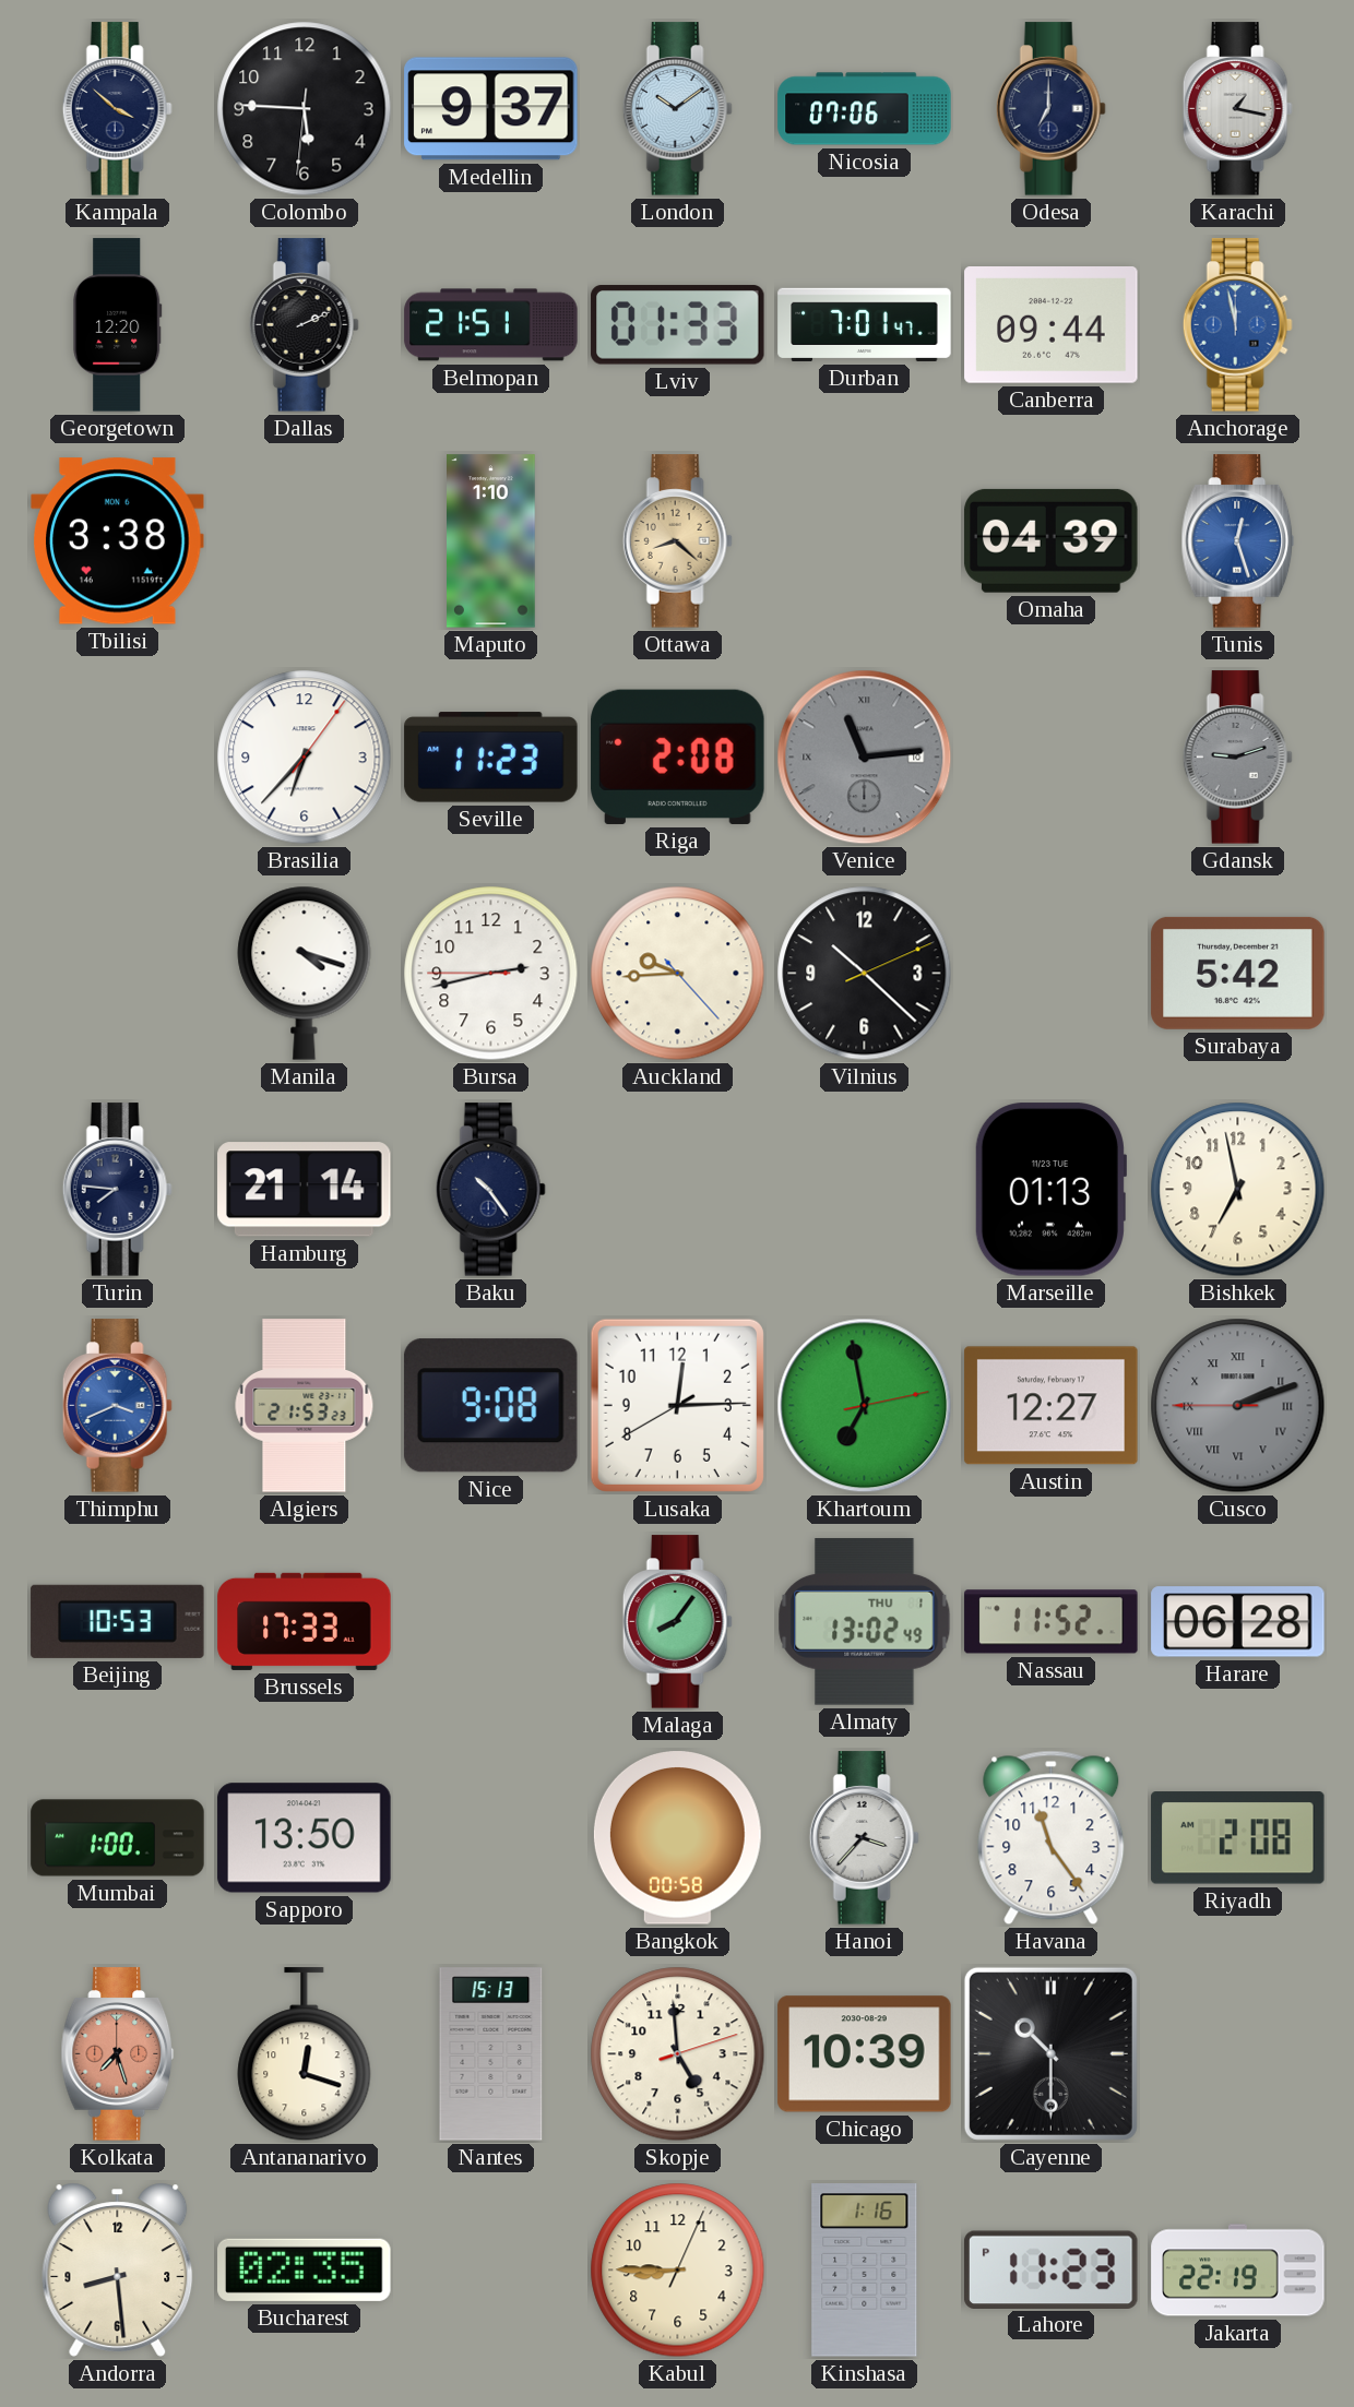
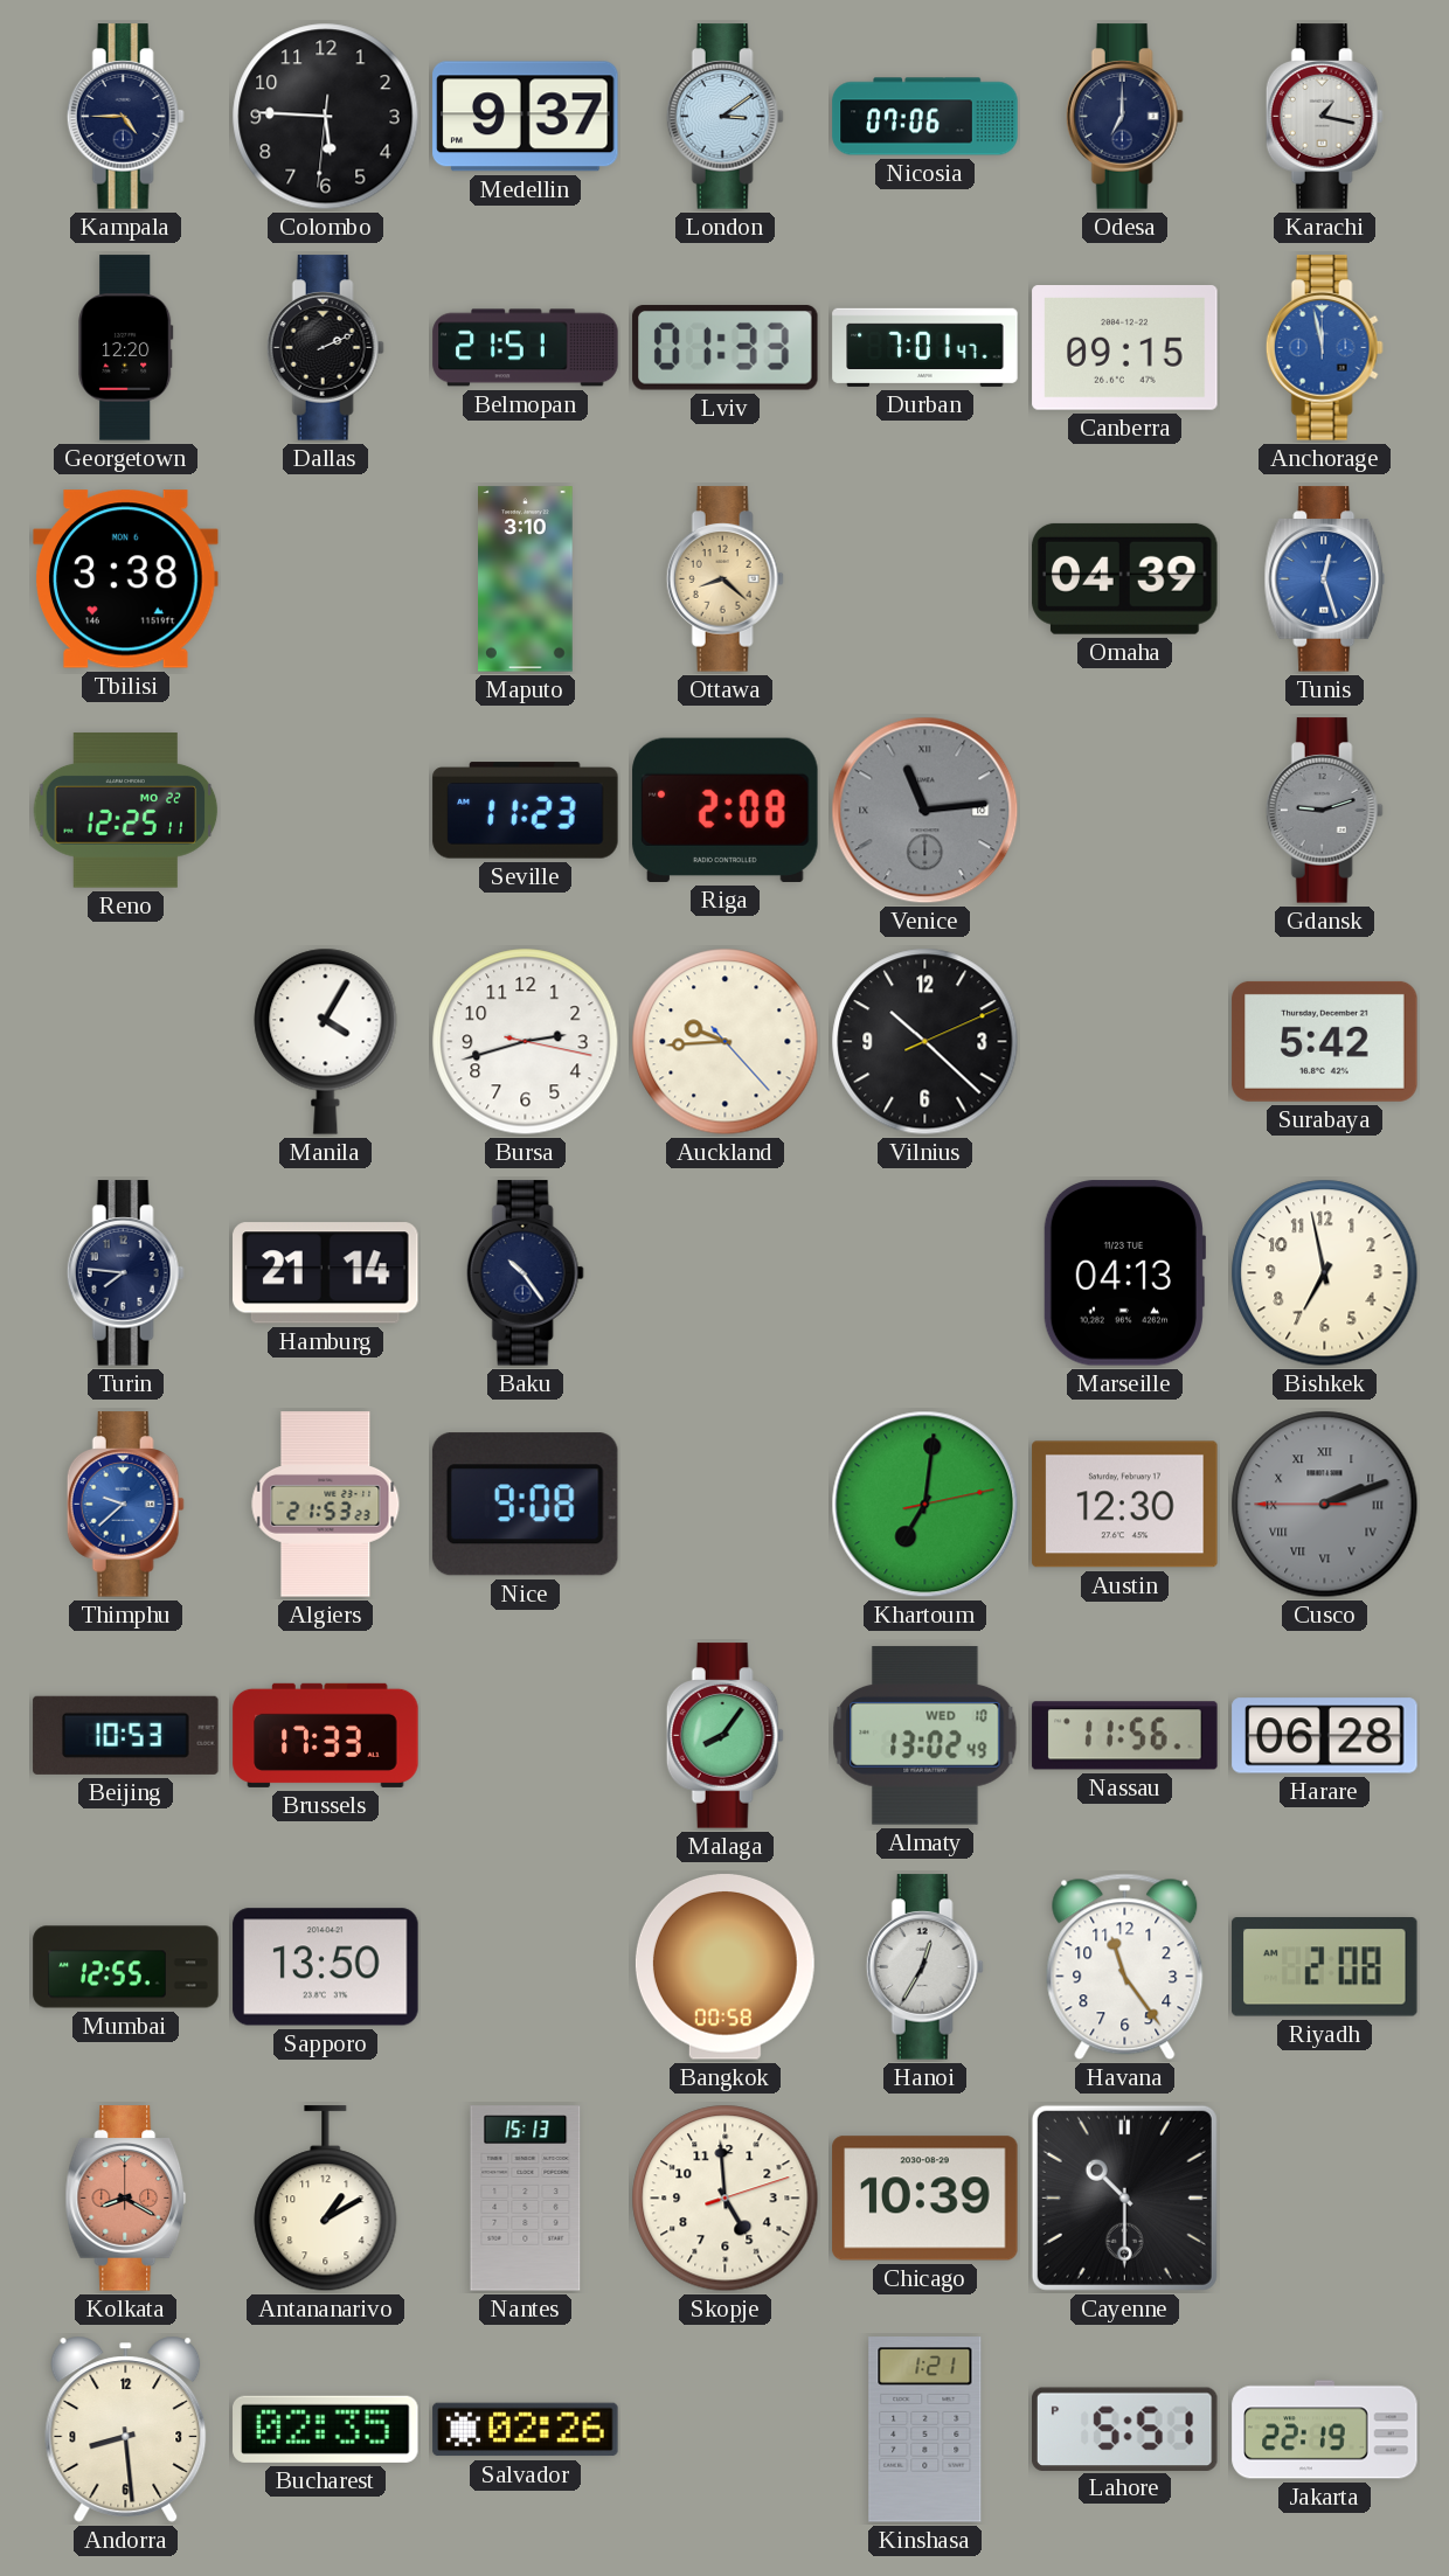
Kampala: 3:52 -> 4:45 (125, 117)
London: 10:09 -> 3:09 (724, 117)
Canberra: 09:44 -> 09:15 (1125, 348)
Maputo: 1:10 -> 3:10 (526, 579)
Reno: none -> 12:25 (126, 811)
Brasilia: 6:37 -> none (305, 758)
Manila: 4:18 -> 4:05 (326, 1041)
Bursa: 2:42:45 -> 2:42:17 (526, 1042)
Marseille: 01:13 -> 04:13 (1123, 1273)
Thimphu: 3:41 -> 9:38 (125, 1505)
Lusaka: 12:14 -> none (677, 1405)
Khartoum: 6:58 -> 7:01 (925, 1505)
Austin: 12:27 -> 12:30 (1125, 1505)
Almaty date: THU 1 -> WED 10 (925, 1736)
Nassau: 11:52 -> 11:56 (1125, 1736)
Mumbai: 1:00 -> 12:55 (126, 1967)
Hanoi: 3:37 -> 12:35 (924, 1967)
Kolkata: 7:27 -> 8:20 (126, 2199)
Antananarivo: 12:18 -> 1:10 (326, 2199)
Salvador: none -> 02:26 (526, 2430)
Kabul: 8:45 -> none (678, 2271)
Kinshasa: 1:16 -> 1:21 (925, 2430)
Lahore: 11:23 -> 5:51 (1125, 2429)
